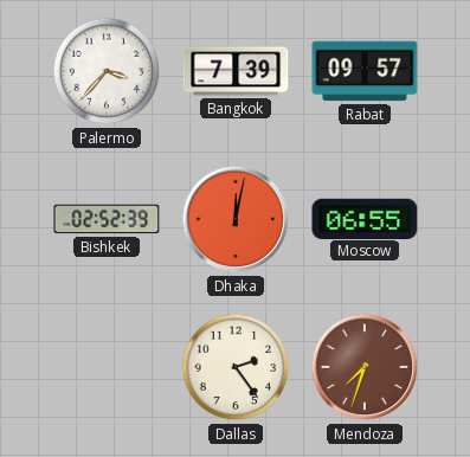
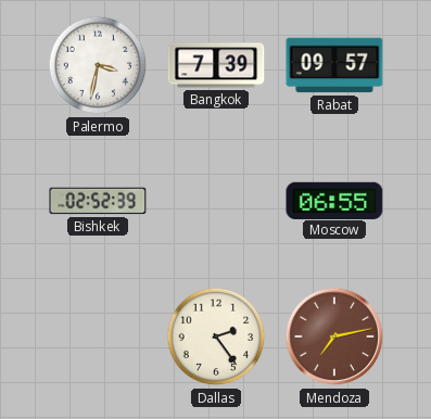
Palermo: 3:37 -> 3:32 (98, 65)
Dhaka: 12:02 -> none (236, 219)
Mendoza: 7:33 -> 7:13 (334, 337)
